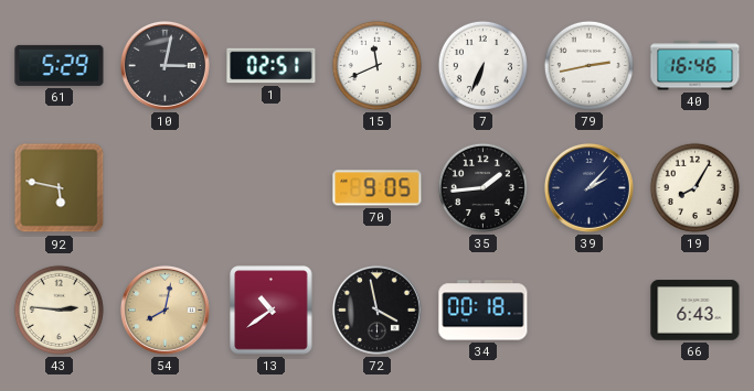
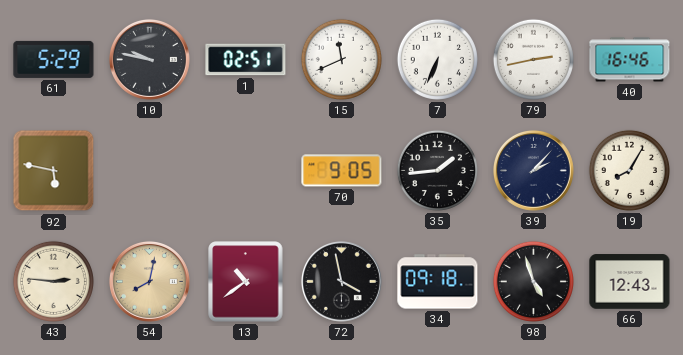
10: 3:02 -> 9:47 (149, 59)
34: 00:18 -> 09:18 (438, 282)
98: none -> 4:57 (533, 281)
66: 6:43 -> 12:43 (630, 282)
